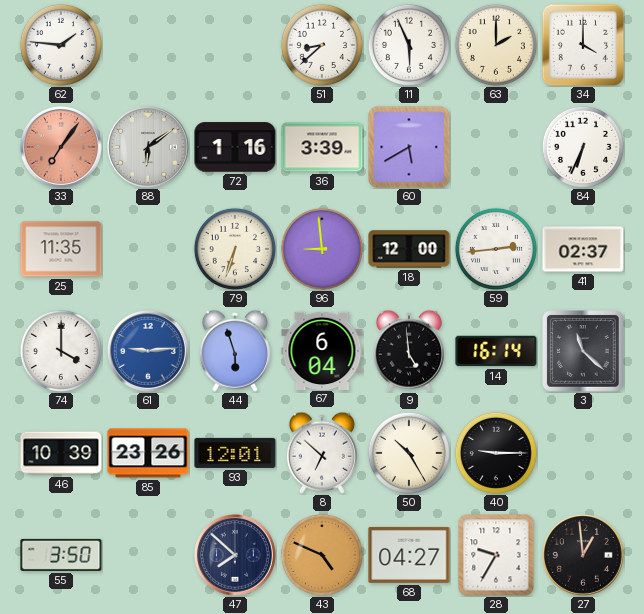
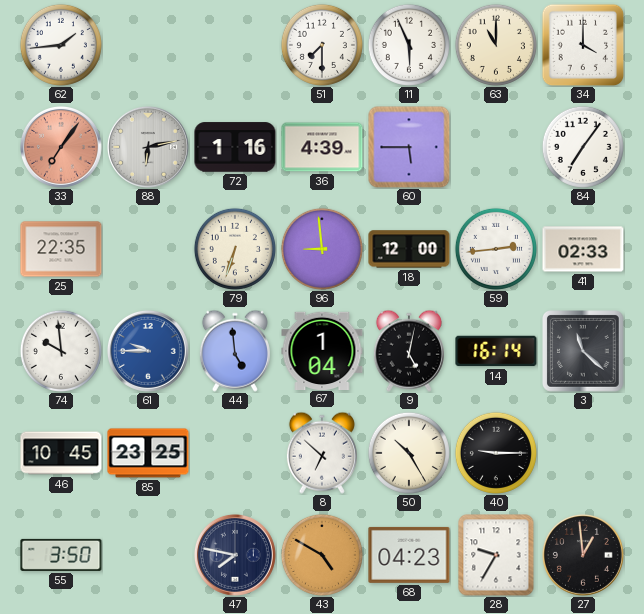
62: 1:46 -> 1:44 (61, 45)
51: 8:38 -> 7:30 (322, 45)
63: 2:00 -> 11:00 (496, 45)
88: 6:09 -> 6:13 (148, 147)
36: 3:39 -> 4:39 (322, 147)
60: 5:40 -> 5:45 (409, 147)
84: 6:34 -> 7:06 (583, 147)
25: 11:35 -> 22:35 (61, 249)
41: 02:37 -> 02:33 (583, 249)
74: 4:00 -> 9:59 (61, 351)
61: 9:14 -> 9:45 (148, 351)
44: 5:57 -> 4:59 (235, 351)
67: 6:04 -> 1:04 (322, 350)
9: 4:59 -> 5:02 (409, 351)
46: 10:39 -> 10:45 (61, 453)
85: 23:26 -> 23:25 (148, 453)
93: 12:01 -> none (235, 453)
47: 7:52 -> 7:47 (235, 555)
43: 4:49 -> 4:50 (322, 555)
68: 04:27 -> 04:23 (409, 555)
